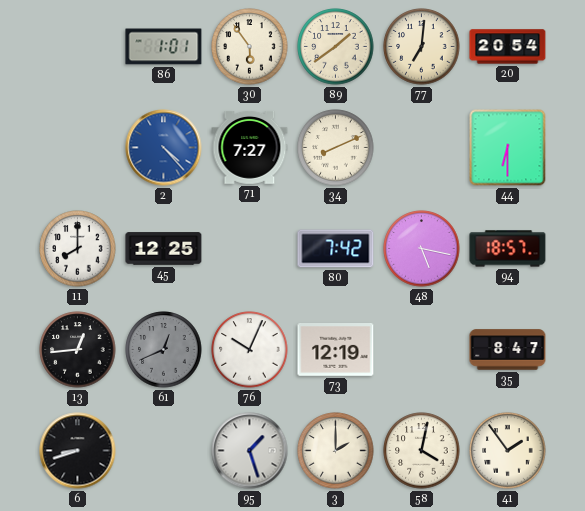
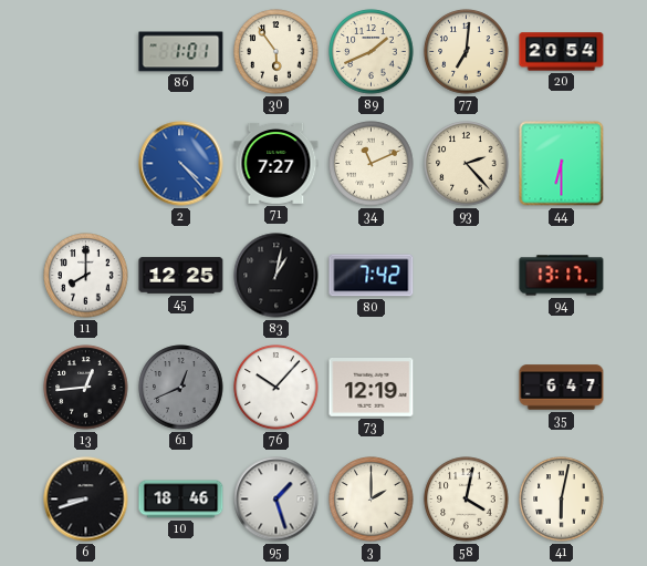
89: 1:39 -> 1:41 (372, 52)
34: 8:11 -> 11:11 (372, 164)
93: none -> 2:23 (467, 164)
83: none -> 1:02 (276, 276)
48: 5:17 -> none (422, 249)
94: 18:57 -> 13:17 (562, 276)
76: 10:04 -> 10:07 (276, 388)
35: 8:47 -> 6:47 (562, 388)
10: none -> 18:46 (181, 500)
41: 1:54 -> 6:02 (562, 500)
